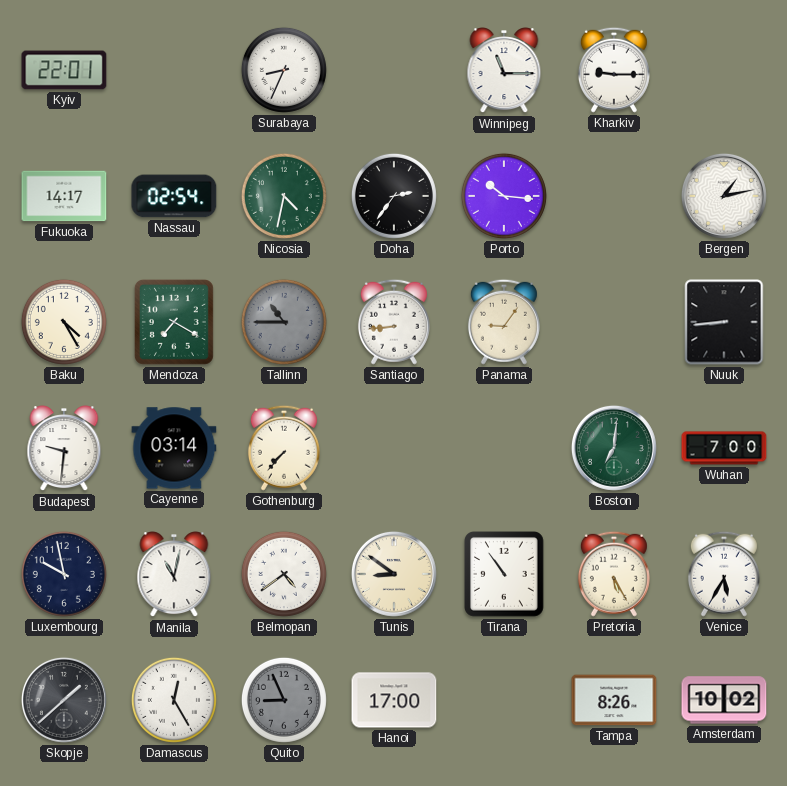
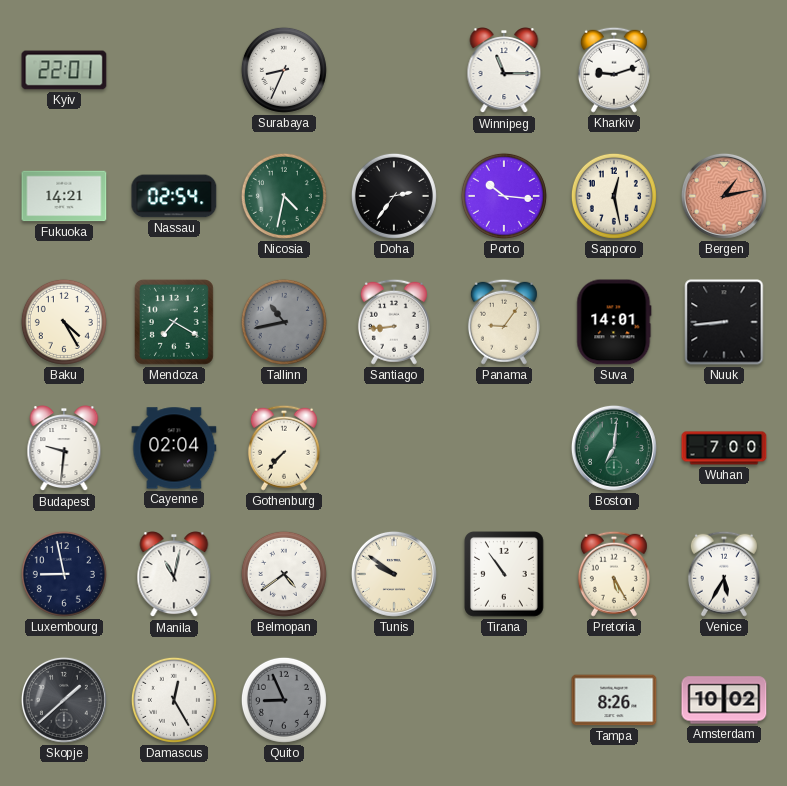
Kharkiv: 9:15 -> 9:12 (614, 70)
Fukuoka: 14:17 -> 14:21 (64, 196)
Sapporo: none -> 12:28 (614, 196)
Bergen dial: white -> salmon (724, 196)
Tallinn: 10:45 -> 10:43 (284, 322)
Suva: none -> 14:01 (614, 322)
Cayenne: 03:14 -> 02:04 (174, 448)
Luxembourg: 9:58 -> 8:58 (64, 574)
Tunis: 8:51 -> 9:51 (394, 574)
Hanoi: 17:00 -> none (394, 700)
